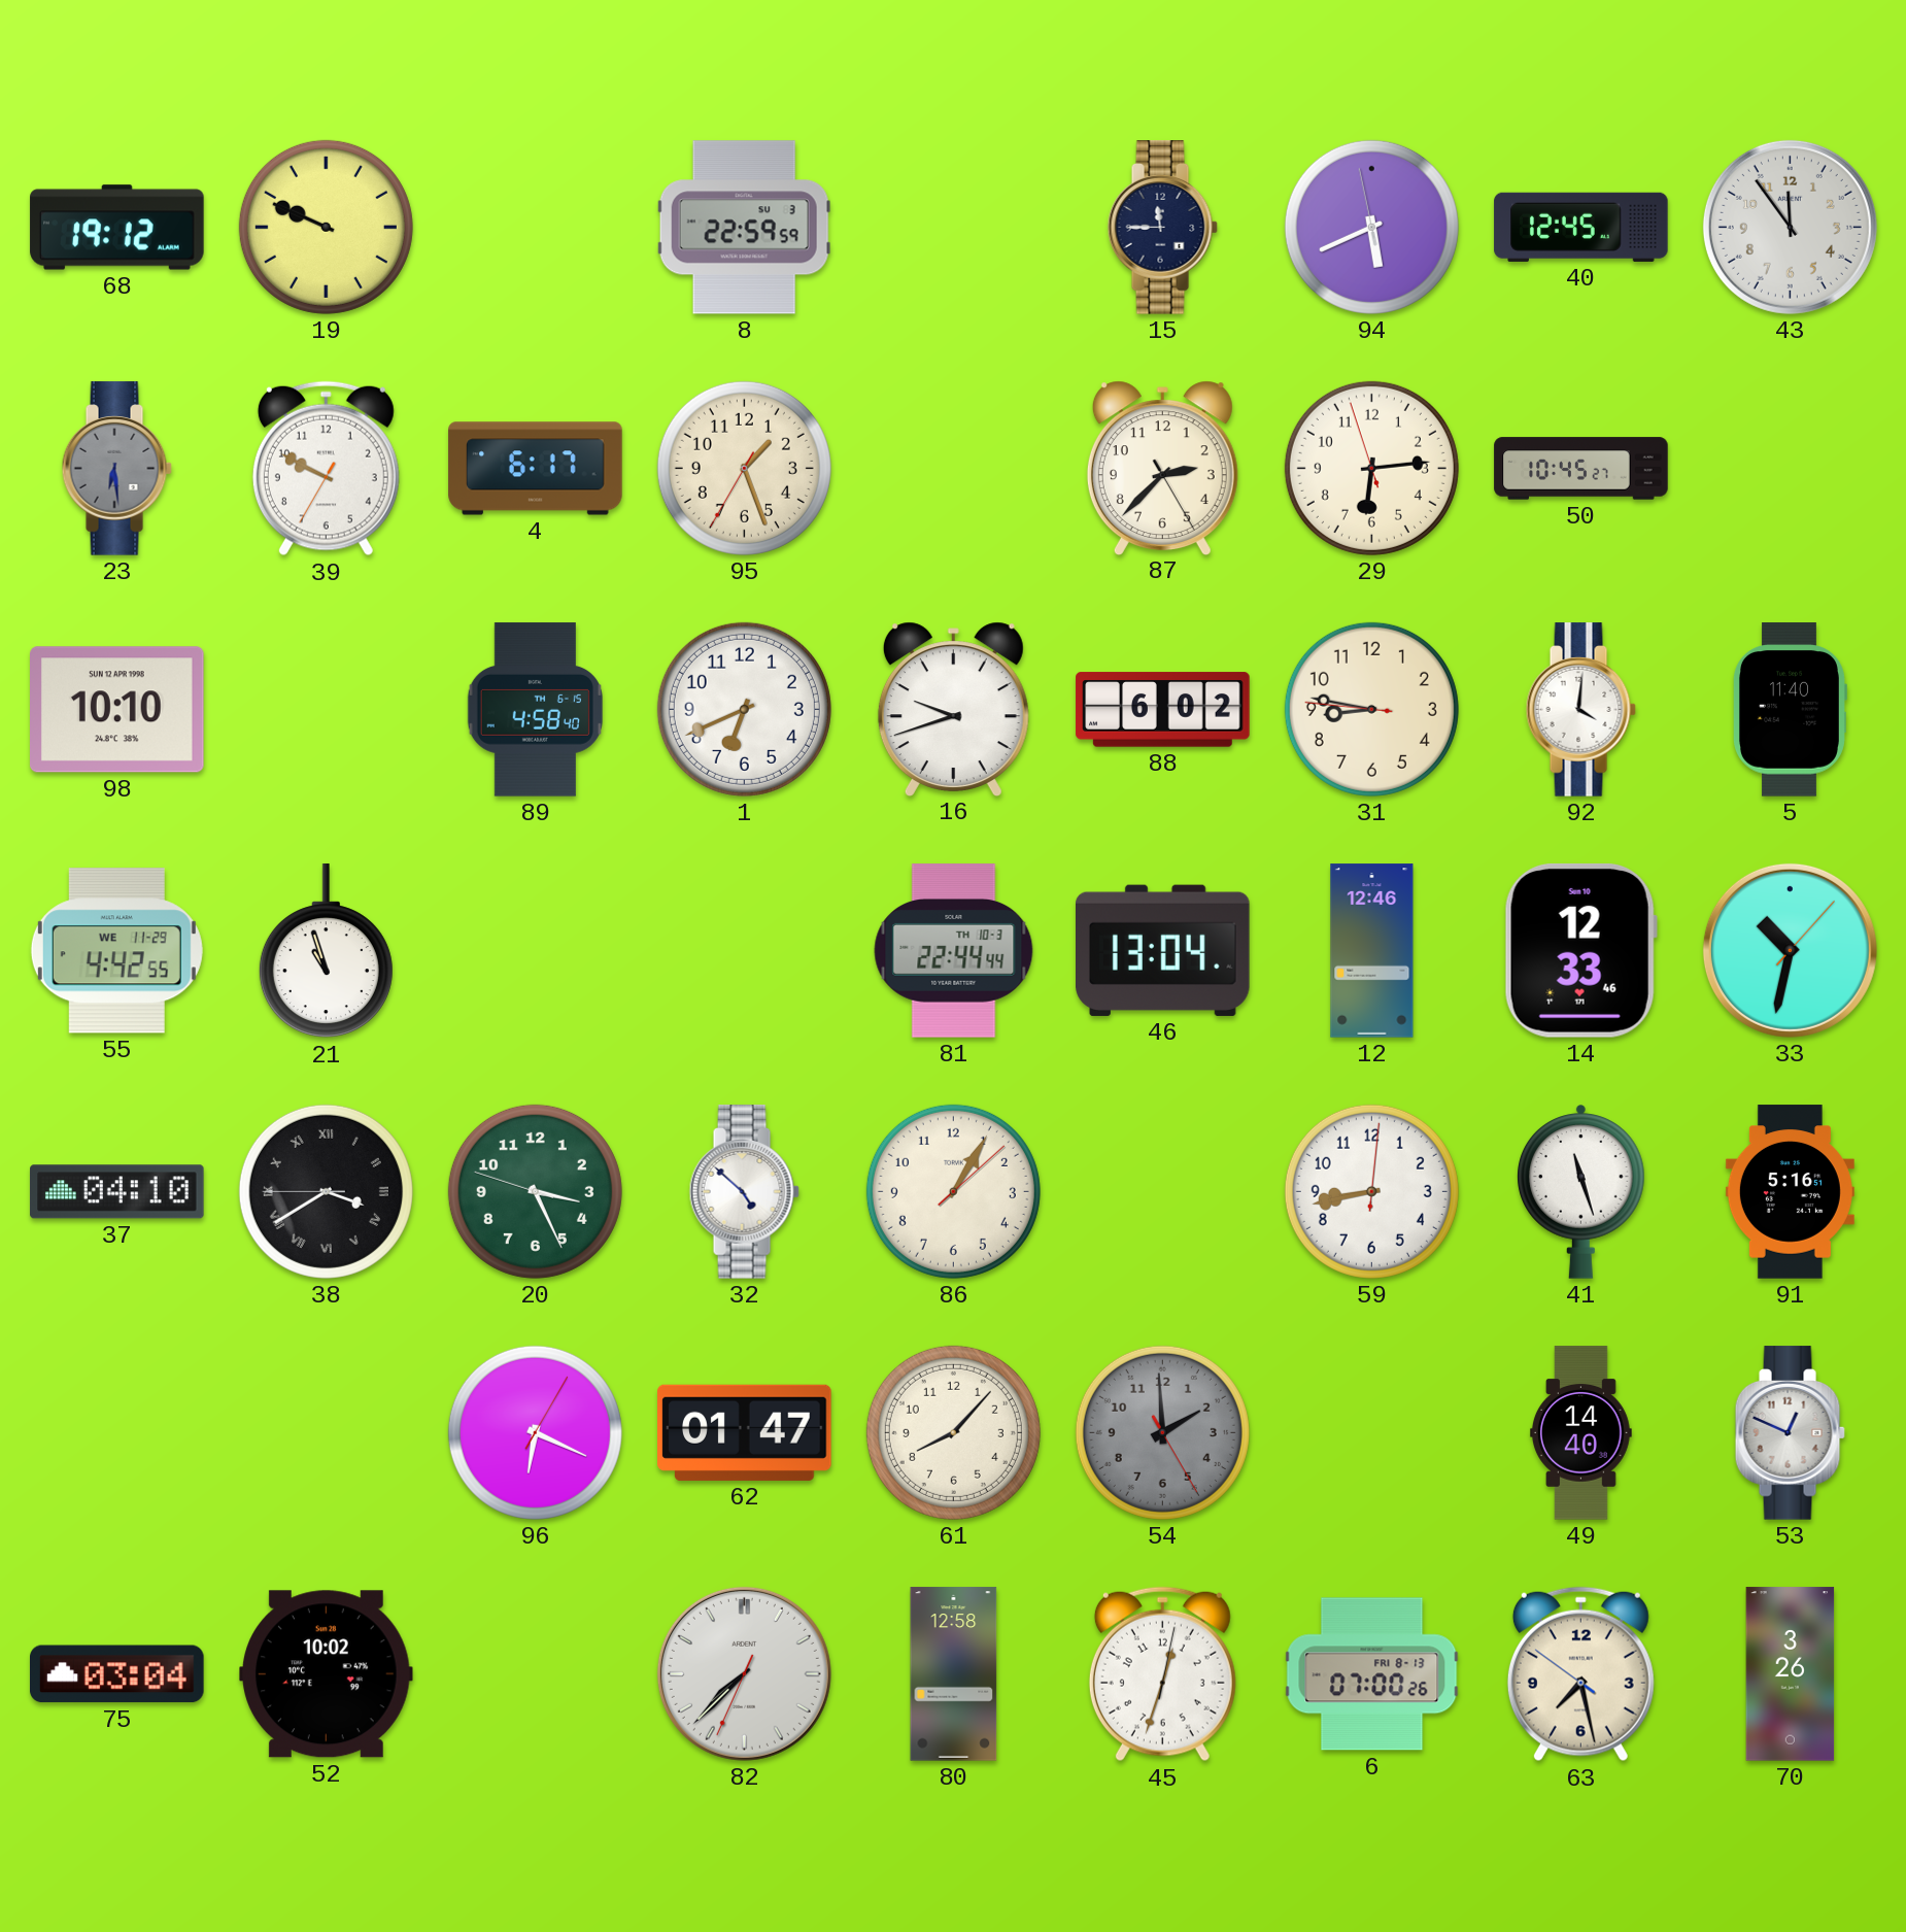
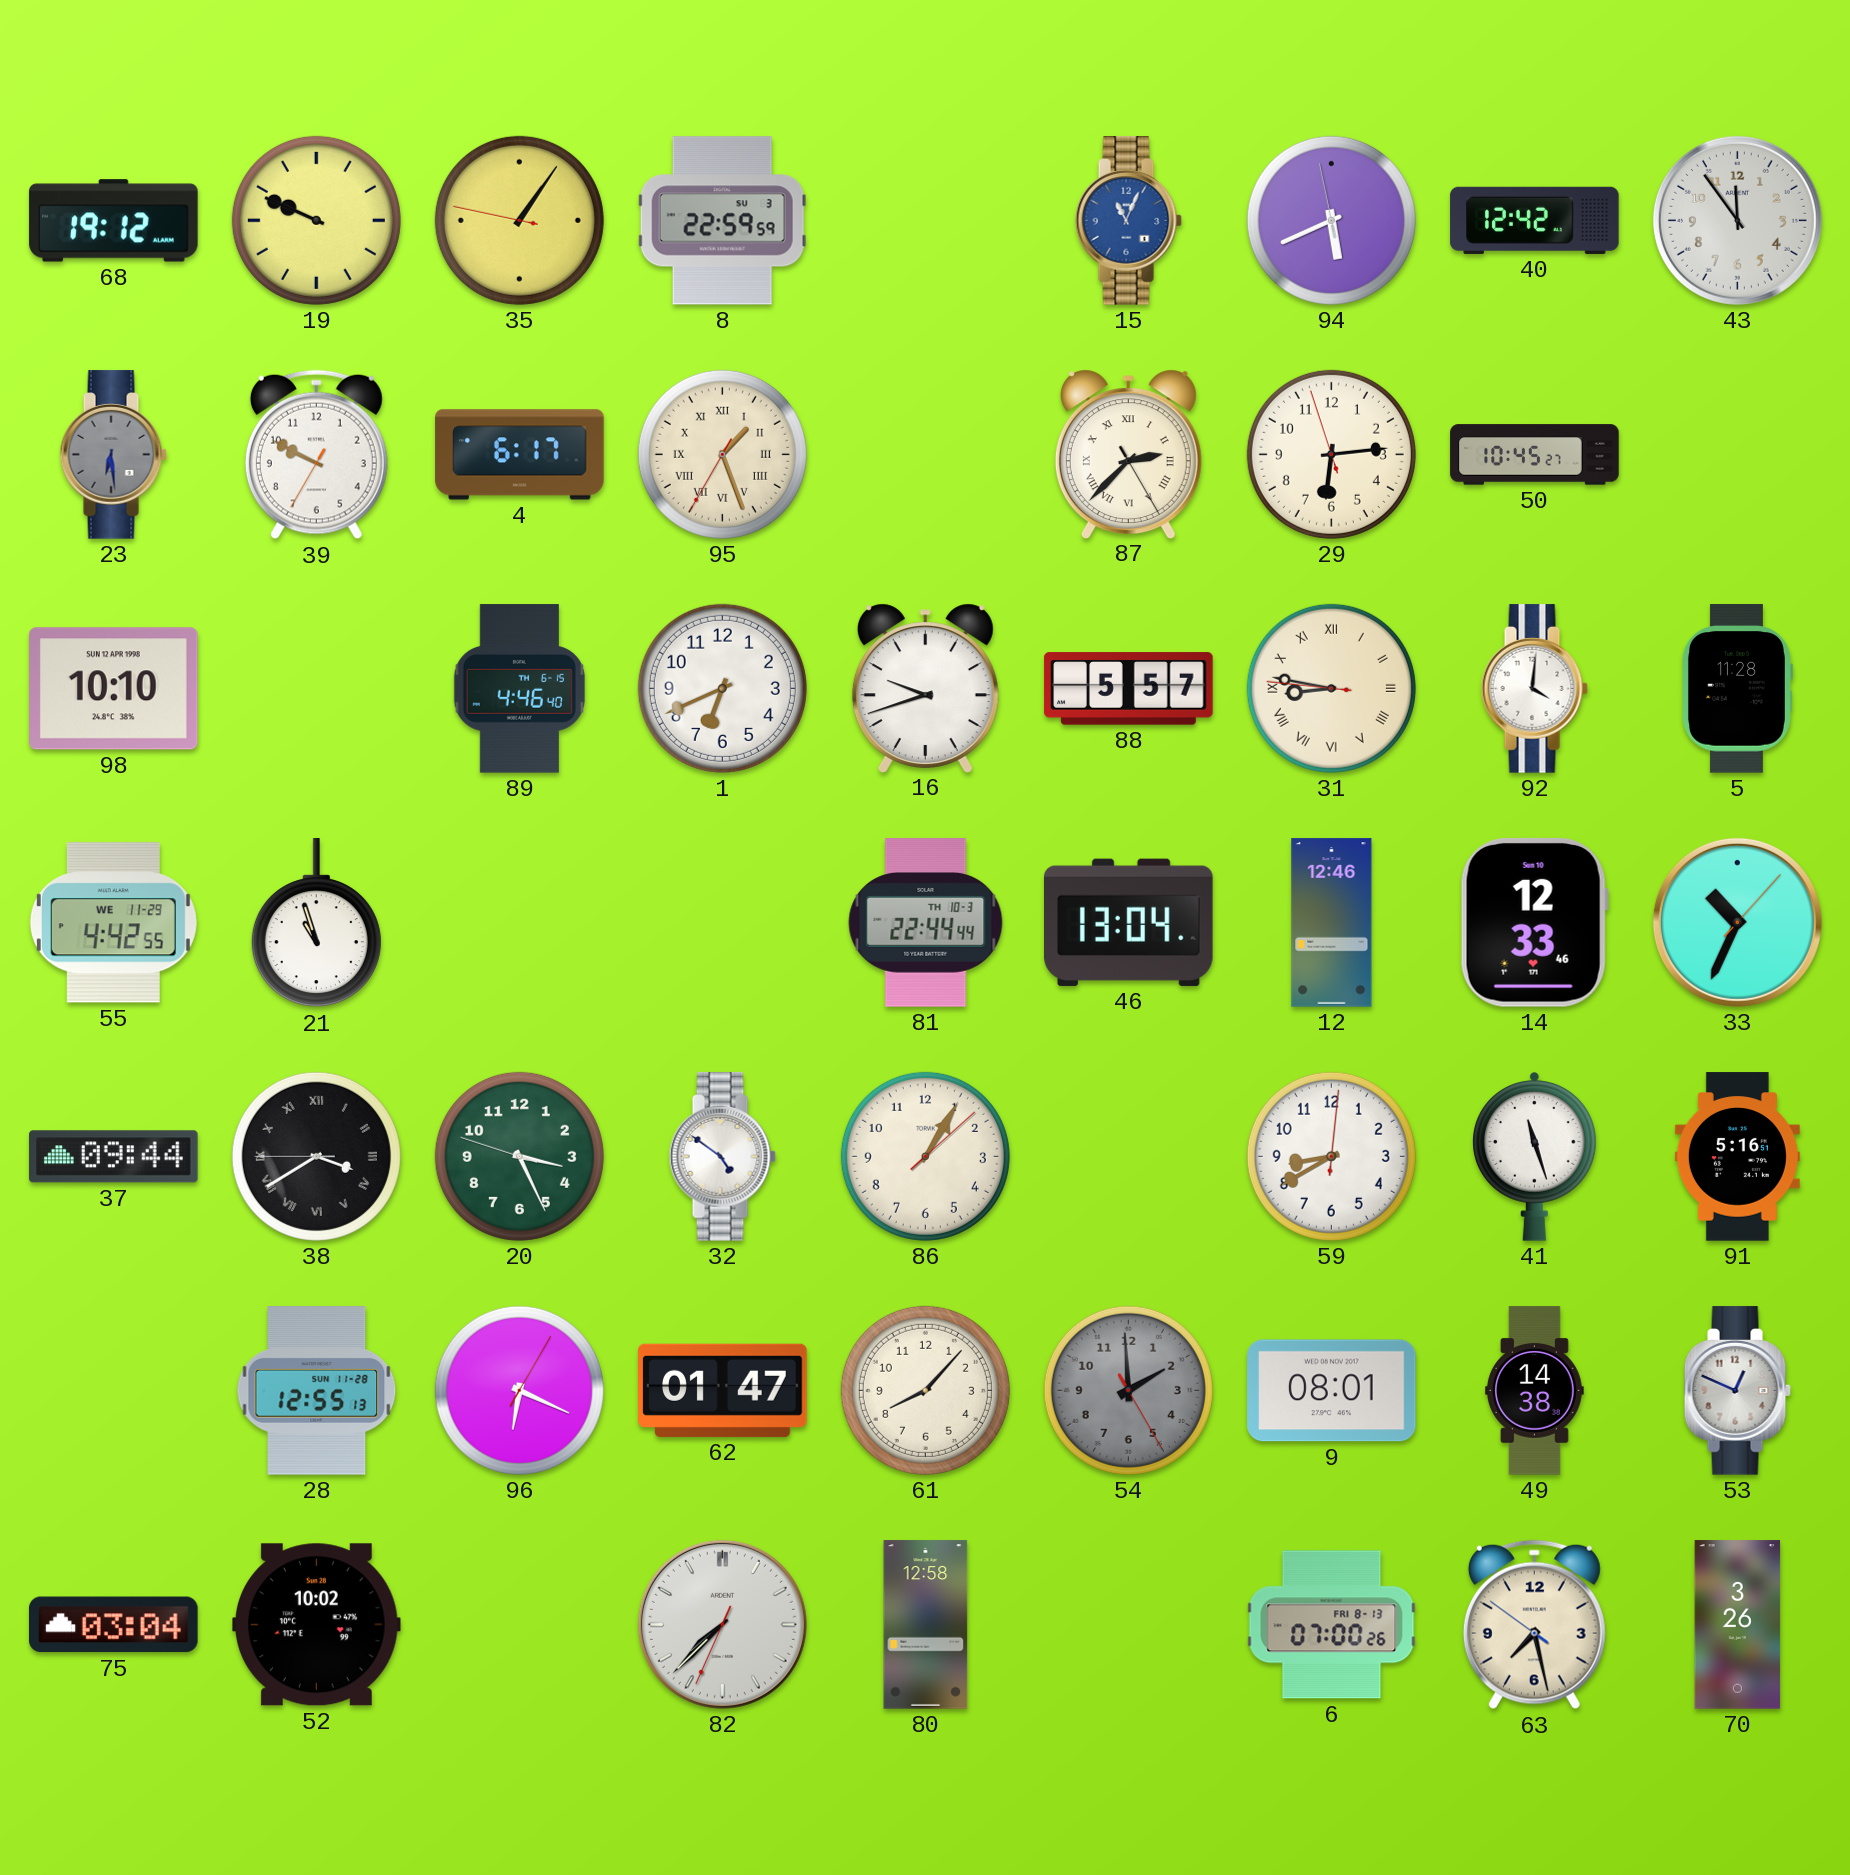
35: none -> 1:05 (519, 220)
15: 11:45 -> 11:04 (1128, 221)
15 dial: navy -> blue (1128, 221)
40: 12:45 -> 12:42 (1535, 220)
95 numerals: Arabic -> Roman (722, 454)
87 numerals: Arabic -> Roman (1128, 454)
89: 4:58 -> 4:46 (519, 689)
88: 6:02 -> 5:57 (1129, 689)
31 numerals: Arabic -> Roman (1331, 688)
5: 11:40 -> 11:28 (1738, 689)
33: 10:32 -> 10:34 (1737, 922)
37: 04:10 -> 09:44 (114, 1157)
32: 4:52 -> 4:51 (722, 1157)
59: 8:43 -> 8:40 (1331, 1156)
28: none -> 12:55 (317, 1391)
9: none -> 08:01 (1332, 1391)
49: 14:40 -> 14:38 (1534, 1391)
45: 12:33 -> none (1162, 1674)
